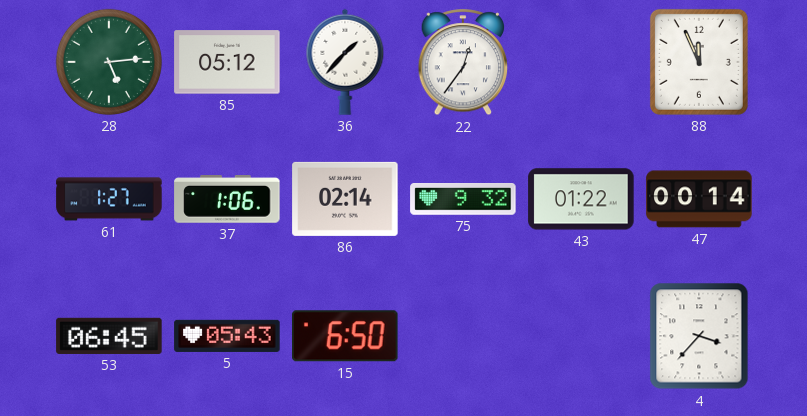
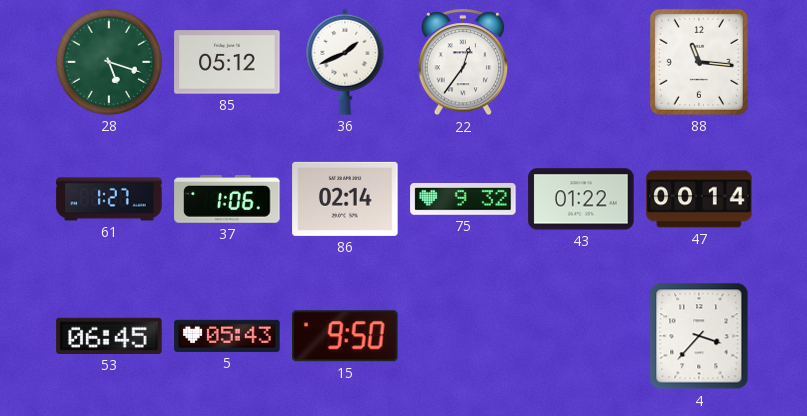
28: 5:14 -> 5:18 (109, 62)
36: 1:37 -> 1:41 (345, 62)
88: 11:56 -> 11:16 (699, 62)
15: 6:50 -> 9:50 (346, 336)
